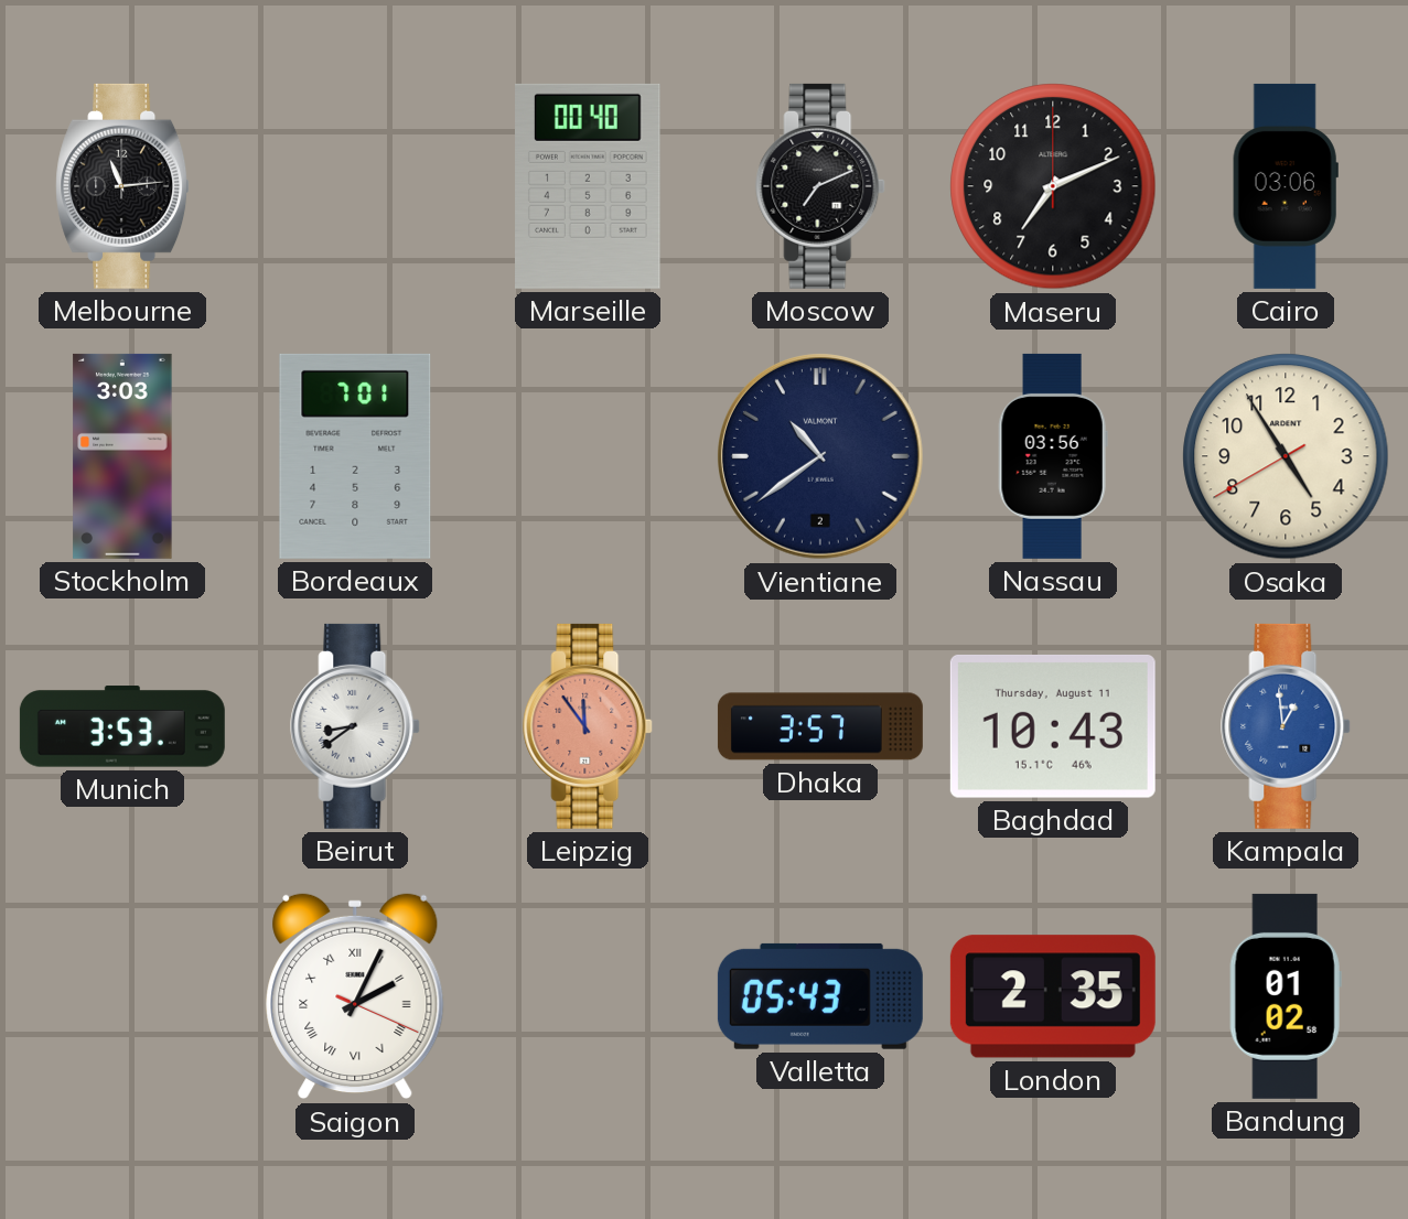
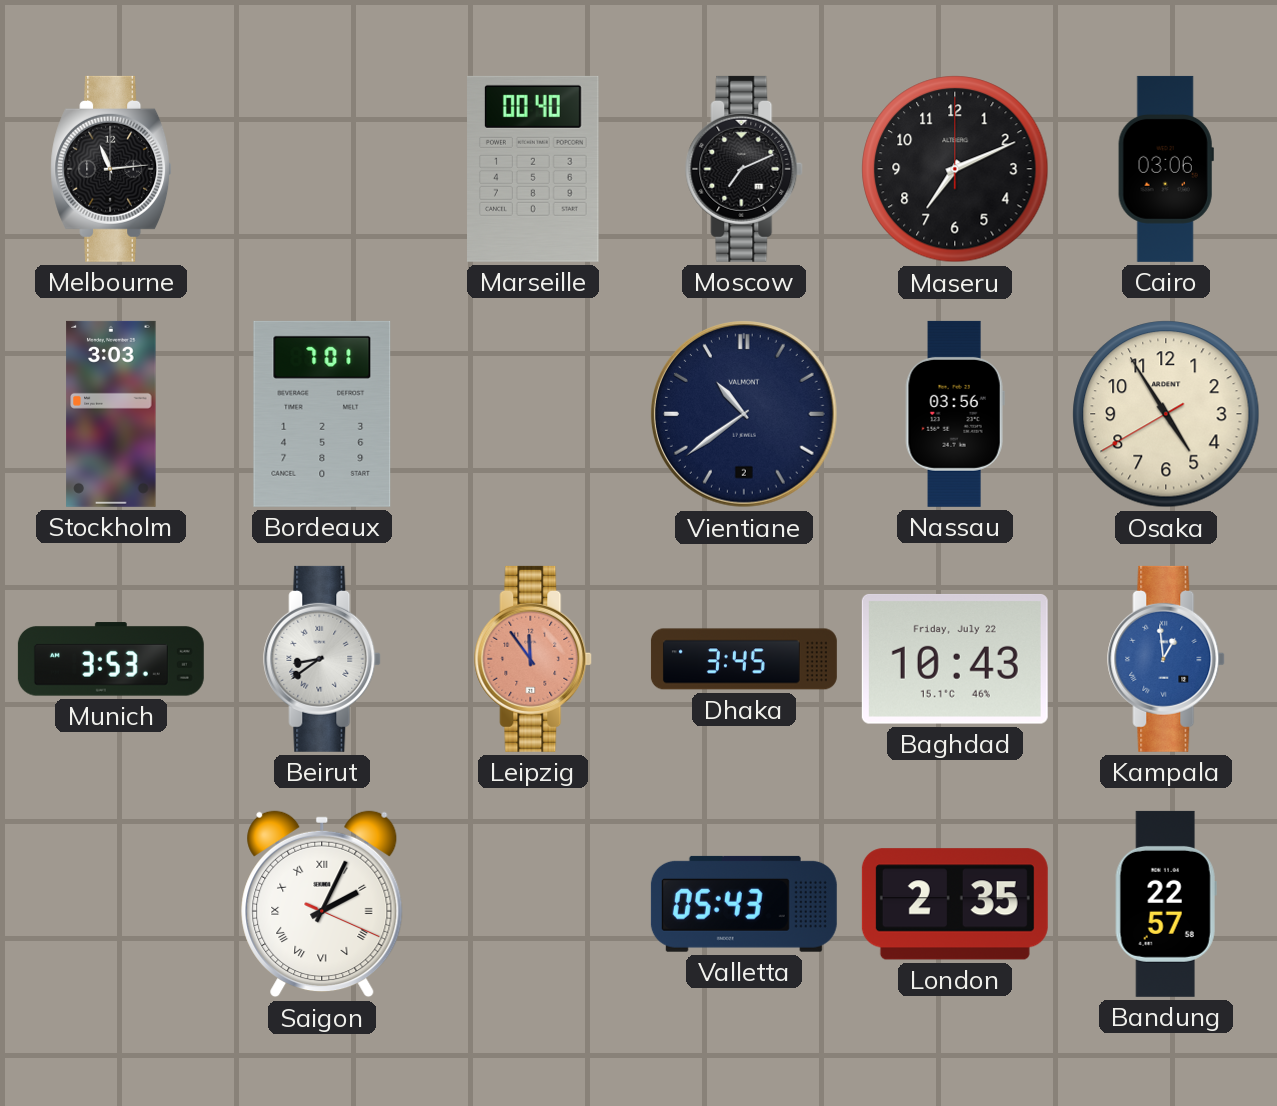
Dhaka: 3:57 -> 3:45 (744, 659)
Baghdad date: Thursday, August 11 -> Friday, July 22 (955, 659)
Bandung: 01:02 -> 22:57 (1166, 904)
